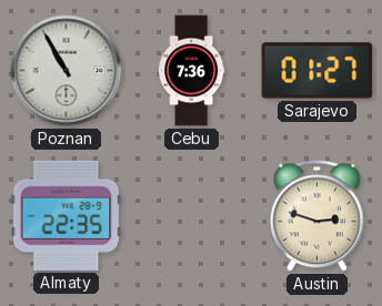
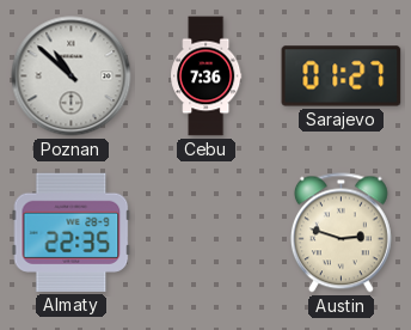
Poznan: 10:55 -> 10:52 (72, 77)
